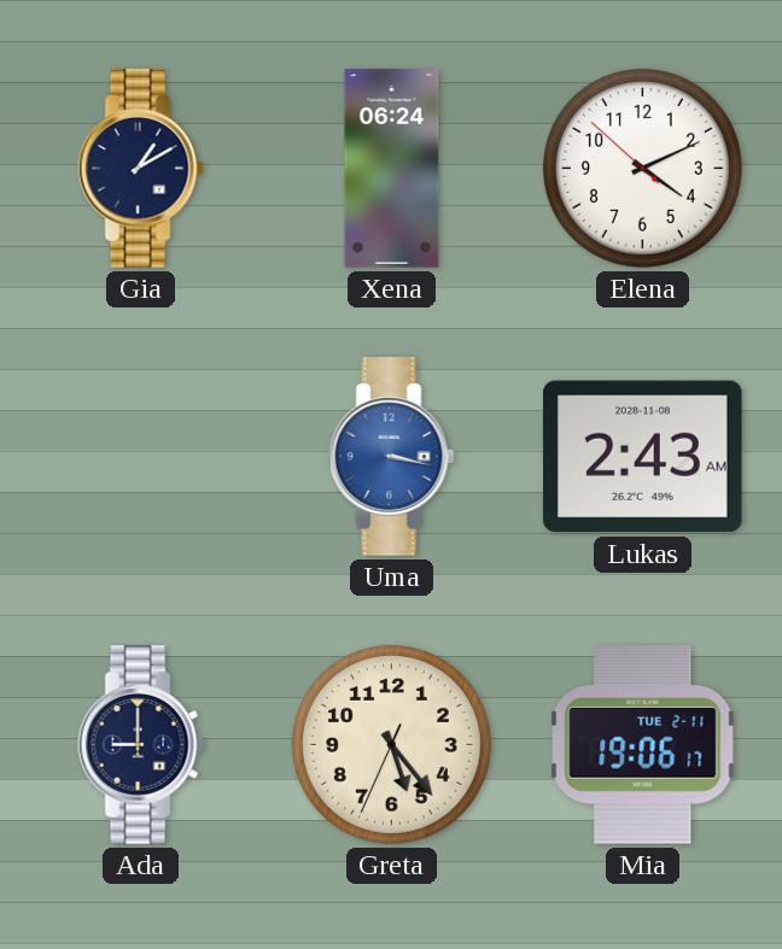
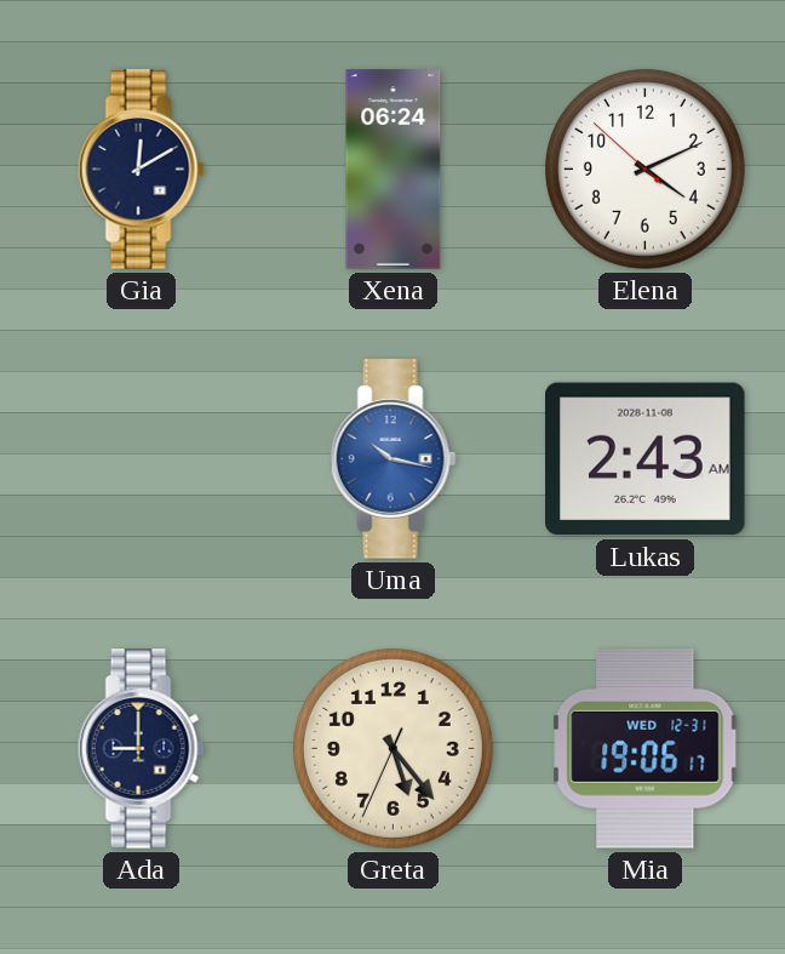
Gia: 1:10 -> 12:10 (141, 170)
Uma: 3:17 -> 10:17 (392, 459)
Mia date: TUE 2-11 -> WED 12-31 (646, 749)
